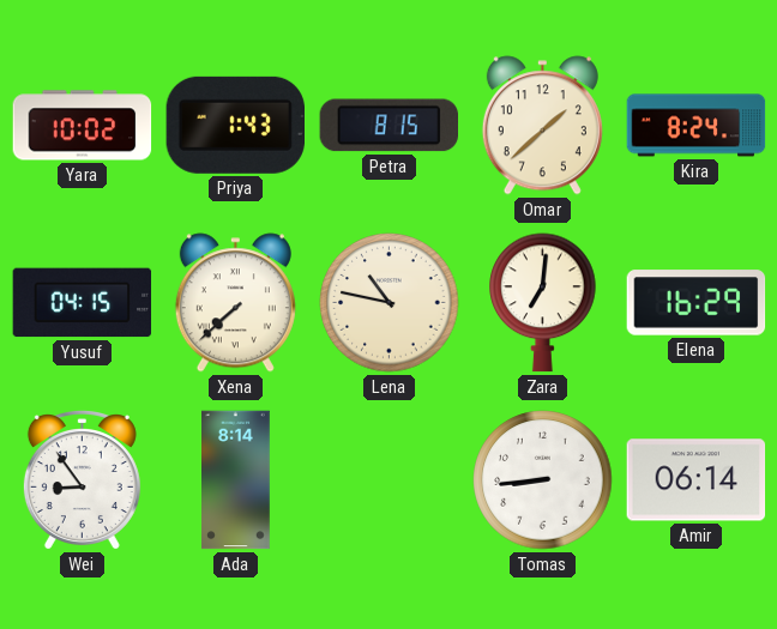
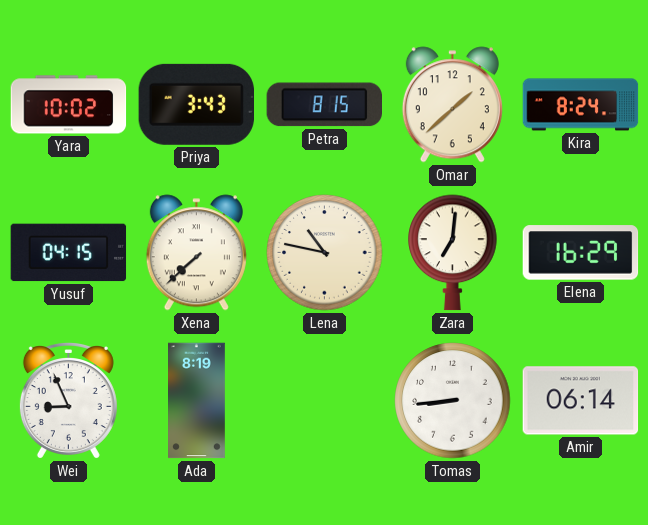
Priya: 1:43 -> 3:43 (196, 104)
Wei: 8:54 -> 8:56 (68, 401)
Ada: 8:14 -> 8:19 (197, 401)
